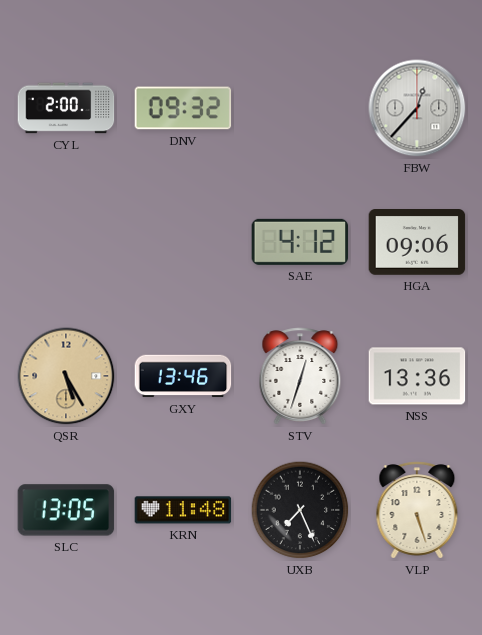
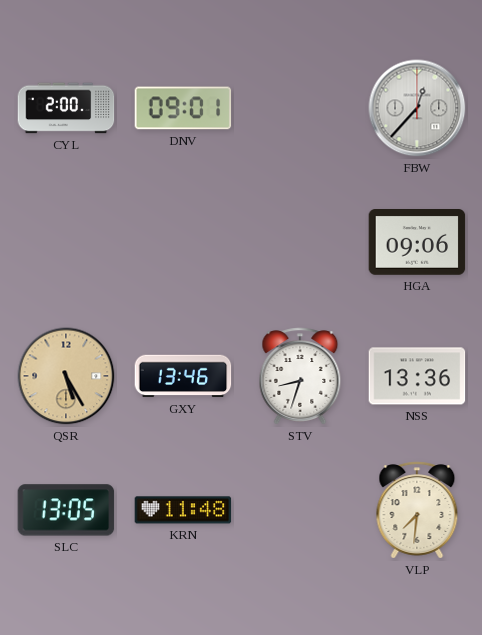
DNV: 09:32 -> 09:01 (183, 108)
SAE: 4:12 -> none (300, 242)
STV: 12:33 -> 8:33 (300, 376)
UXB: 7:26 -> none (300, 510)
VLP: 5:27 -> 7:31 (417, 510)
